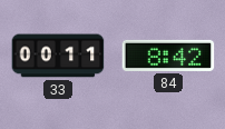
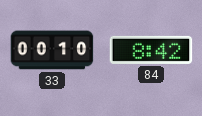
33: 00:11 -> 00:10 (52, 50)
